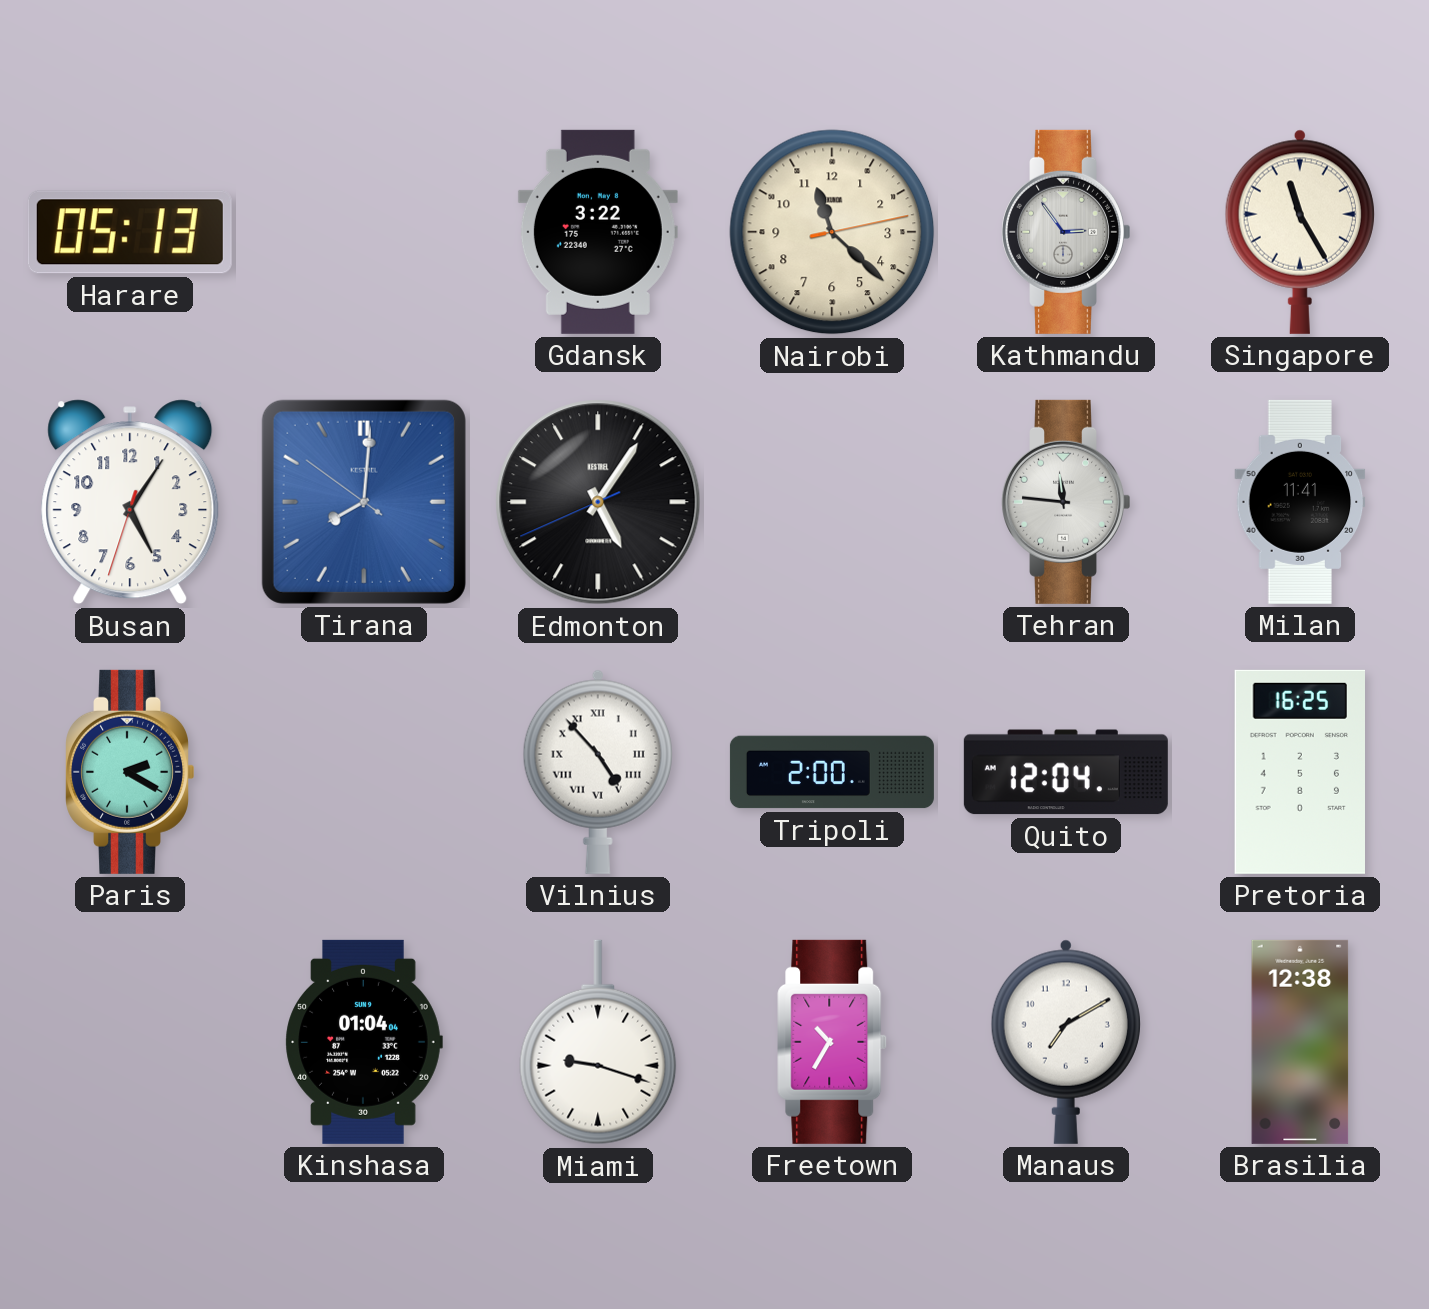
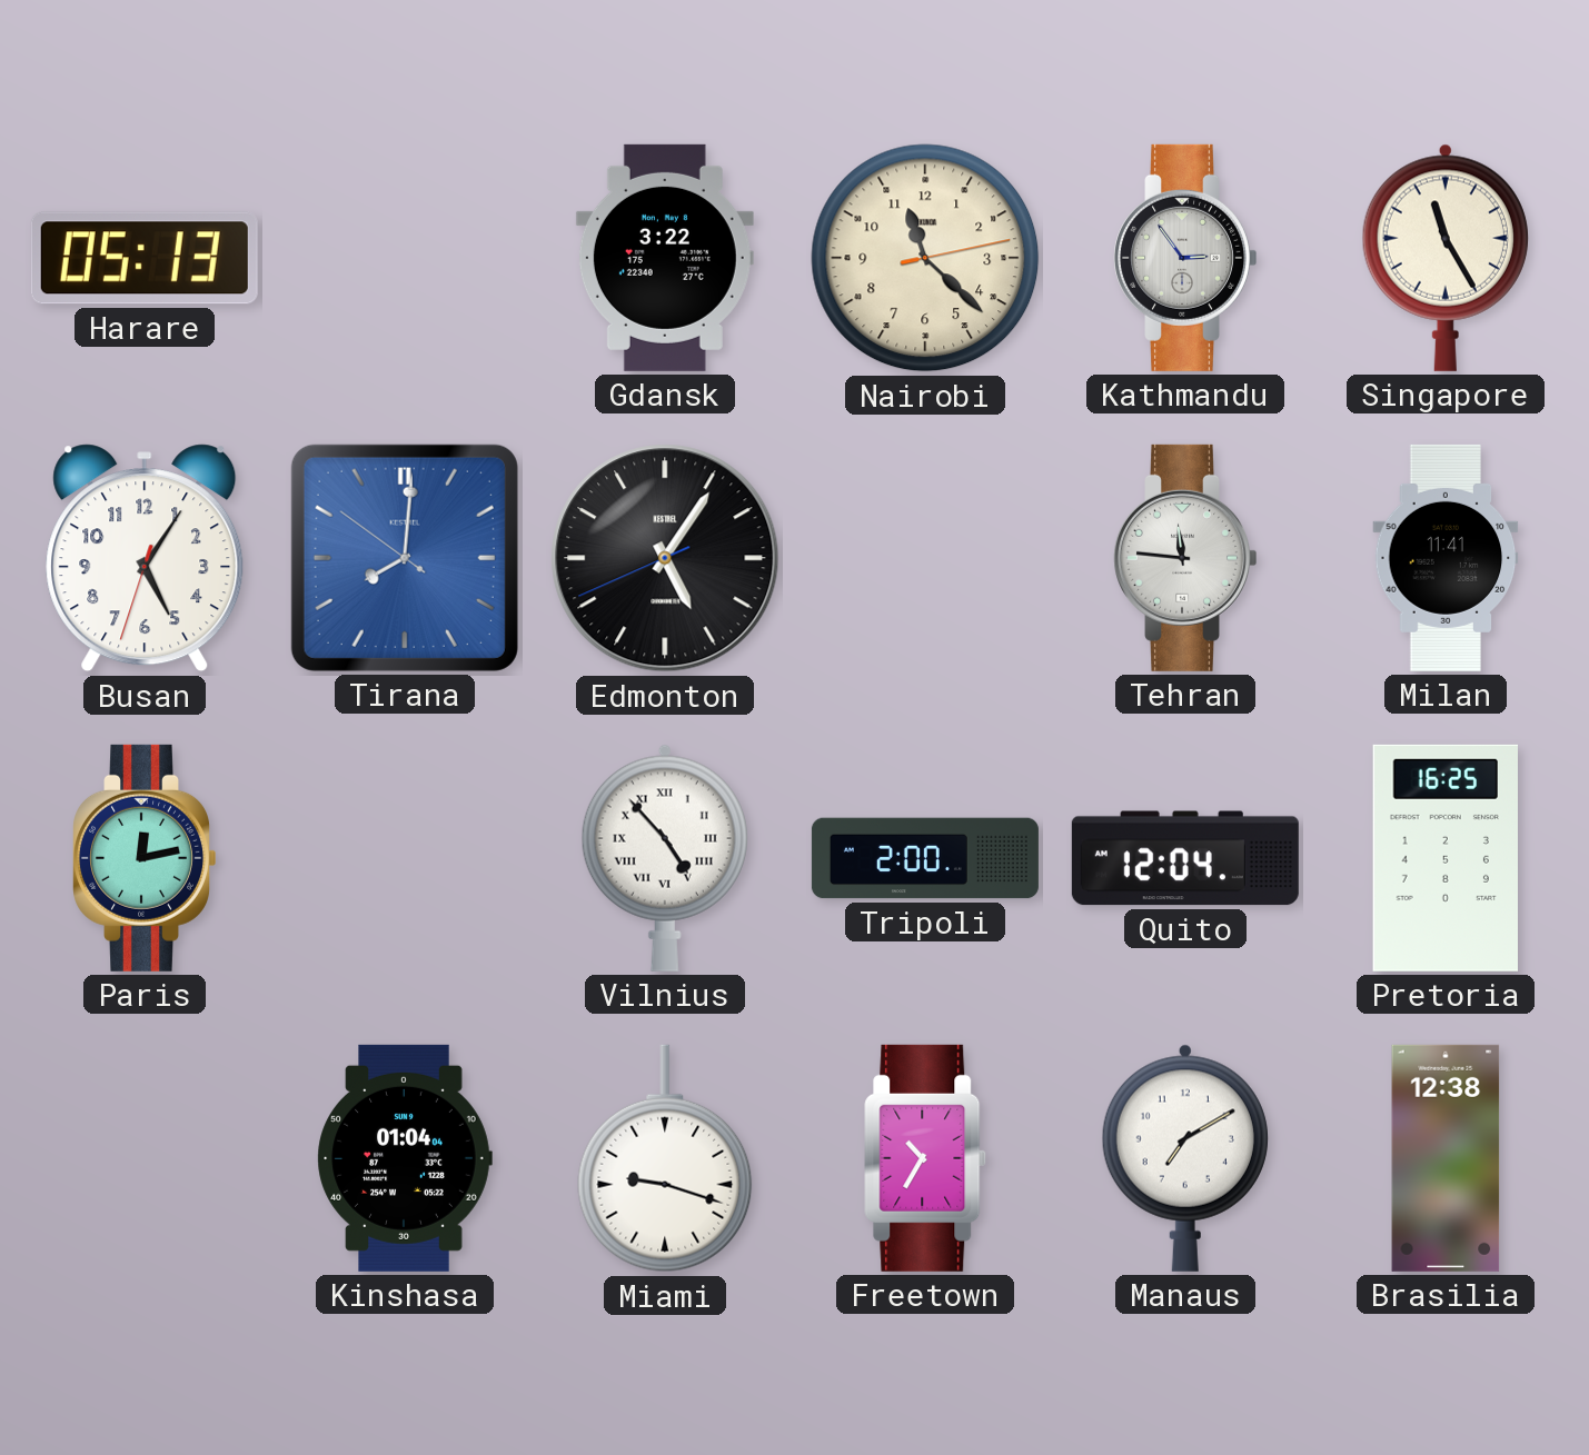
Paris: 2:20 -> 12:13 (143, 858)
